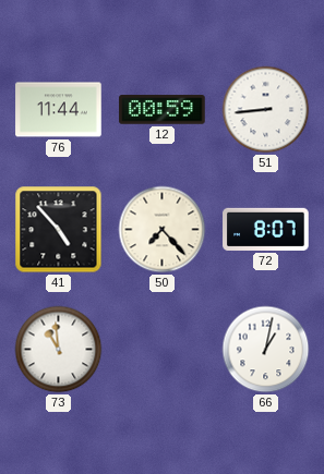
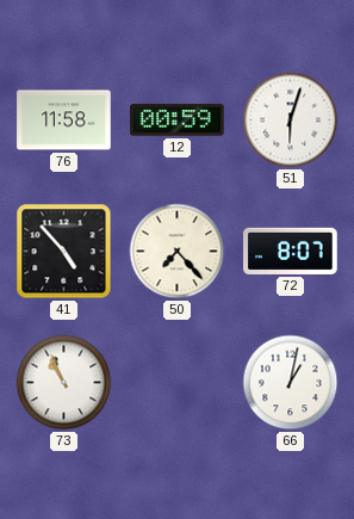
76: 11:44 -> 11:58 (64, 121)
51: 8:44 -> 6:03 (291, 121)
73: 10:59 -> 10:56 (64, 383)
